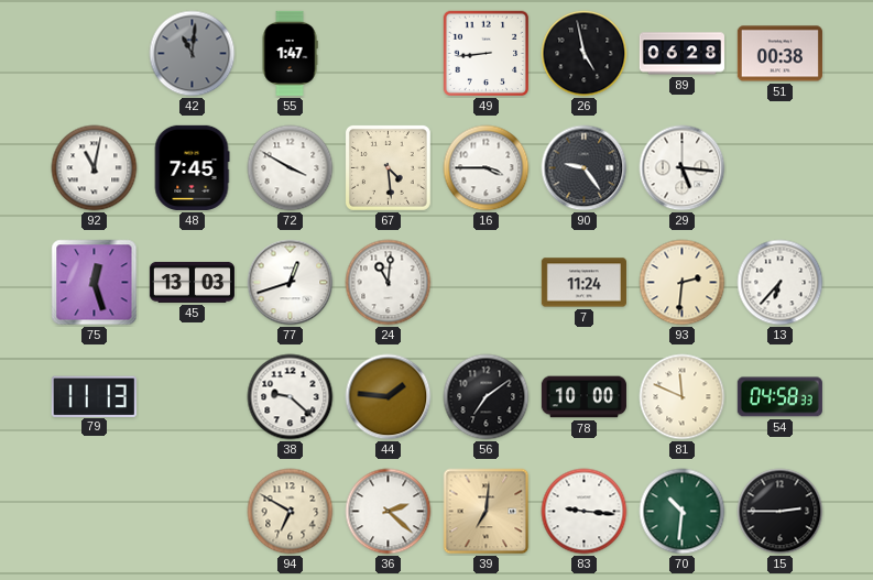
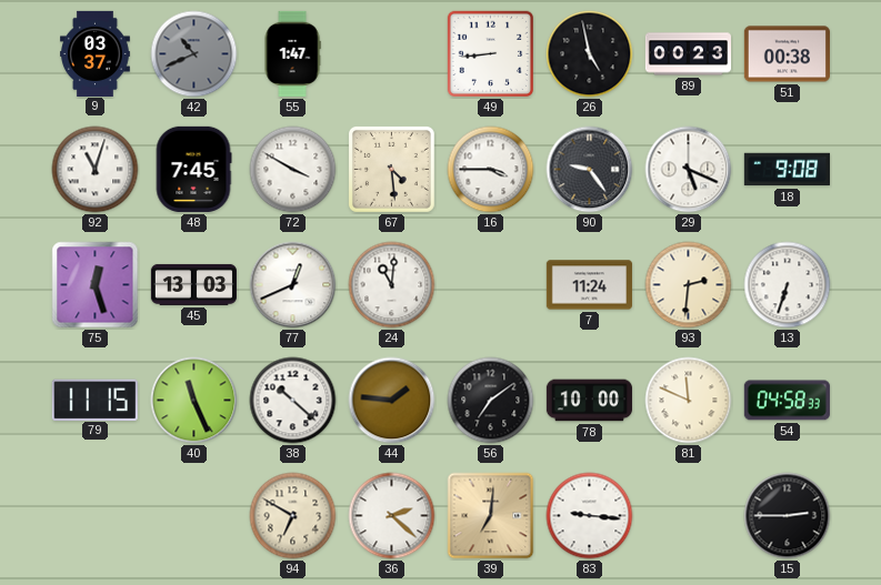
9: none -> 03:37 (96, 53)
42: 11:01 -> 10:41 (194, 54)
89: 06:28 -> 00:23 (688, 54)
92: 11:02 -> 11:03 (96, 170)
29: 5:16 -> 5:19 (689, 170)
18: none -> 9:08 (787, 170)
77: 12:42 -> 12:41 (293, 285)
13: 6:37 -> 6:33 (788, 285)
79: 11:13 -> 11:15 (94, 400)
40: none -> 11:26 (194, 401)
38: 9:22 -> 10:22 (293, 401)
70: 10:31 -> none (683, 512)
